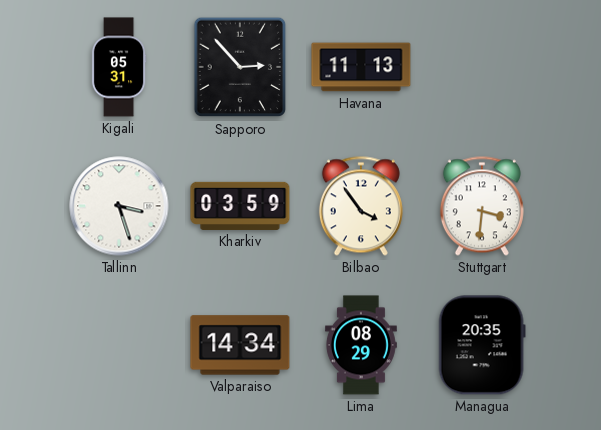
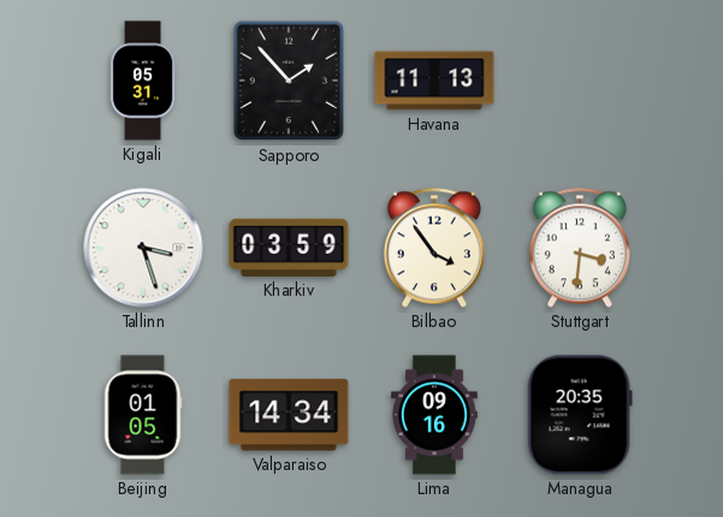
Sapporo: 2:53 -> 1:53 (289, 81)
Beijing: none -> 01:05 (143, 415)
Lima: 08:29 -> 09:16 (434, 415)
